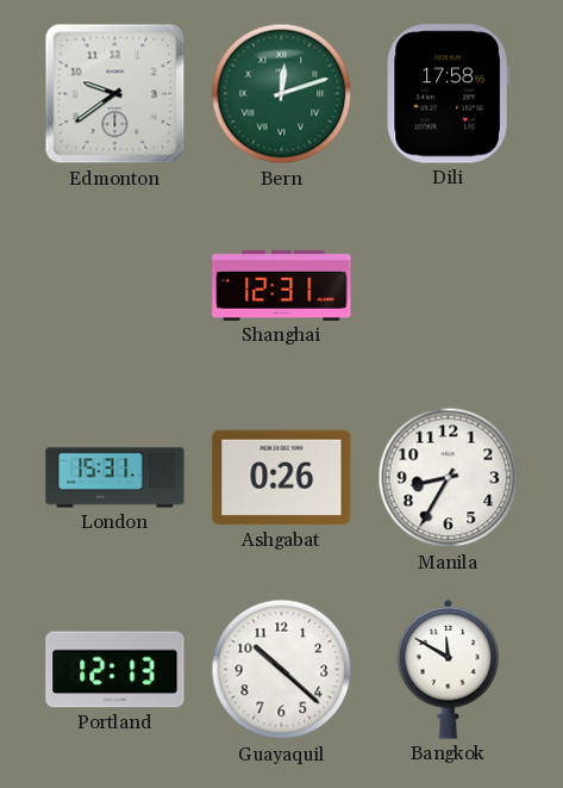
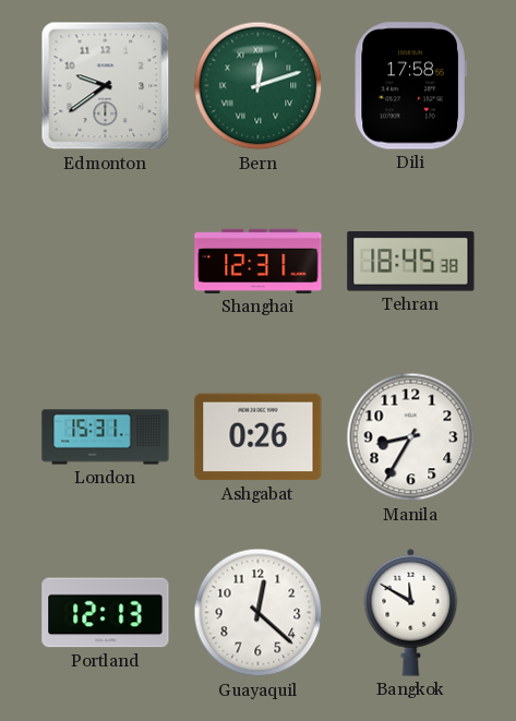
Tehran: none -> 18:45 (411, 262)
Guayaquil: 10:22 -> 12:22 (259, 613)
